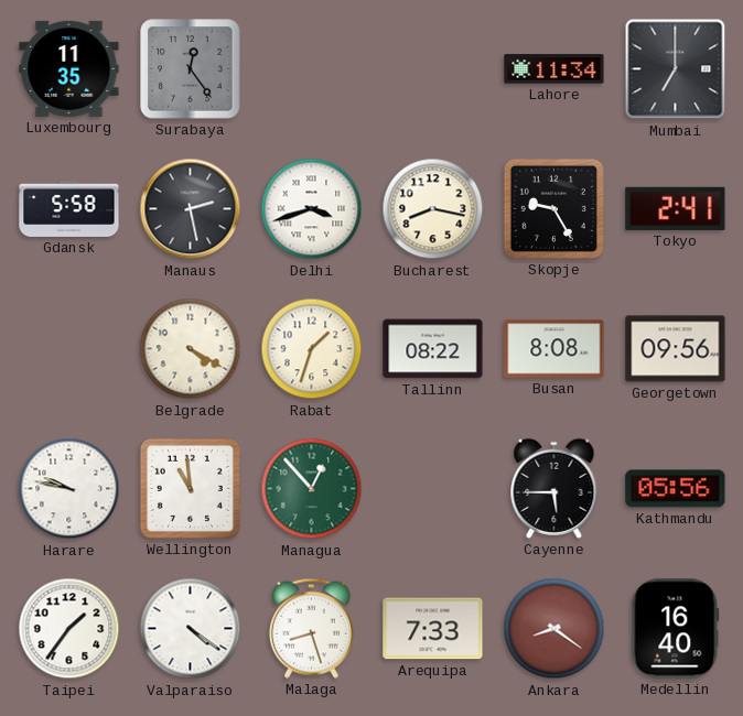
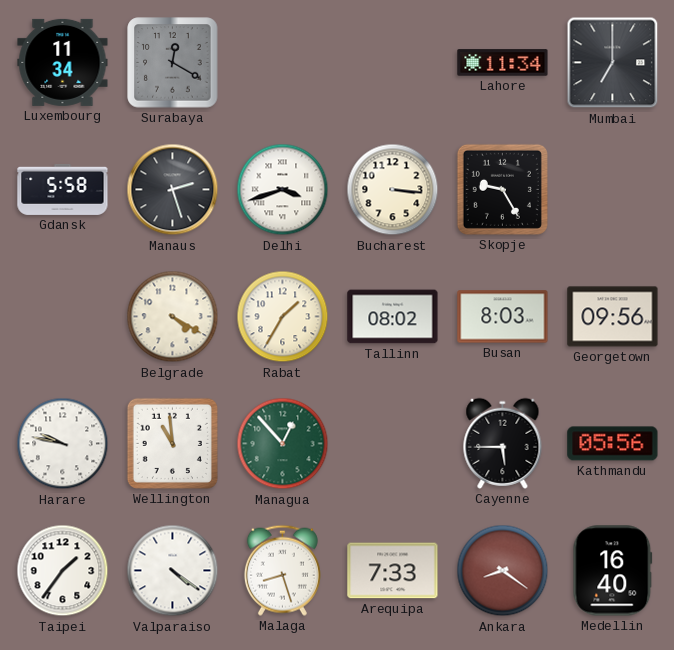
Luxembourg: 11:35 -> 11:34 (63, 62)
Surabaya: 12:24 -> 12:20 (173, 63)
Manaus: 2:28 -> 2:27 (173, 190)
Bucharest: 8:17 -> 3:16 (393, 190)
Tokyo: 2:41 -> none (676, 208)
Rabat: 1:33 -> 1:35 (283, 317)
Tallinn: 08:22 -> 08:02 (393, 317)
Busan: 8:08 -> 8:03 (503, 317)
